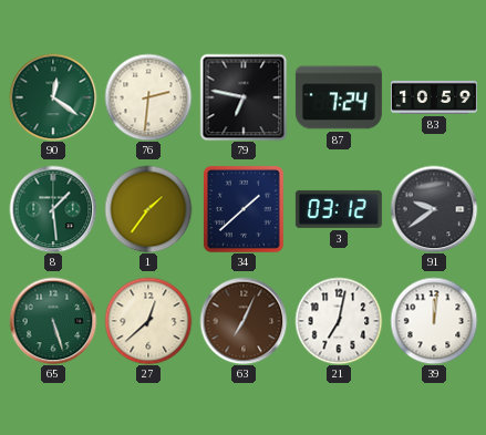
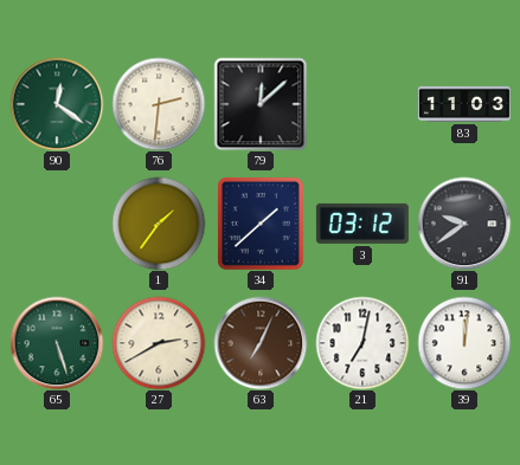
79: 6:47 -> 12:08 (261, 104)
87: 7:24 -> none (339, 97)
83: 10:59 -> 11:03 (464, 104)
8: 1:29 -> none (53, 209)
27: 12:38 -> 2:40 (159, 343)
